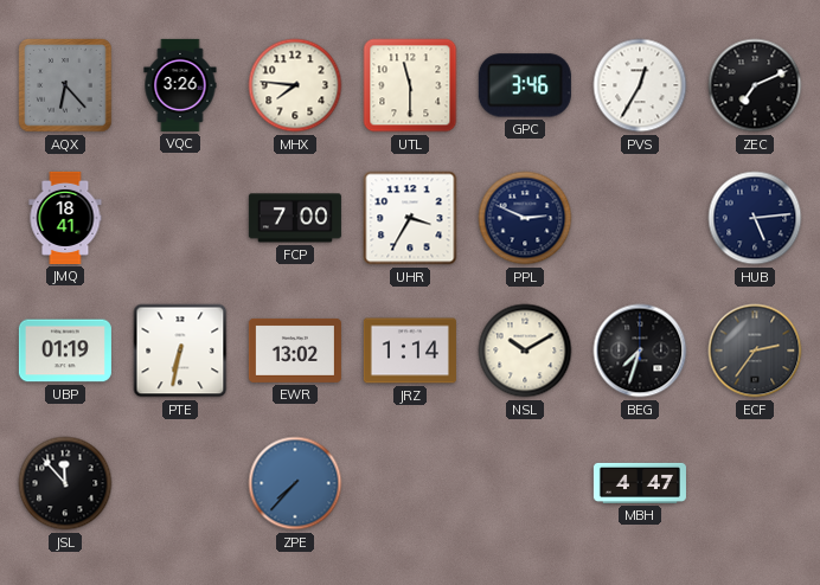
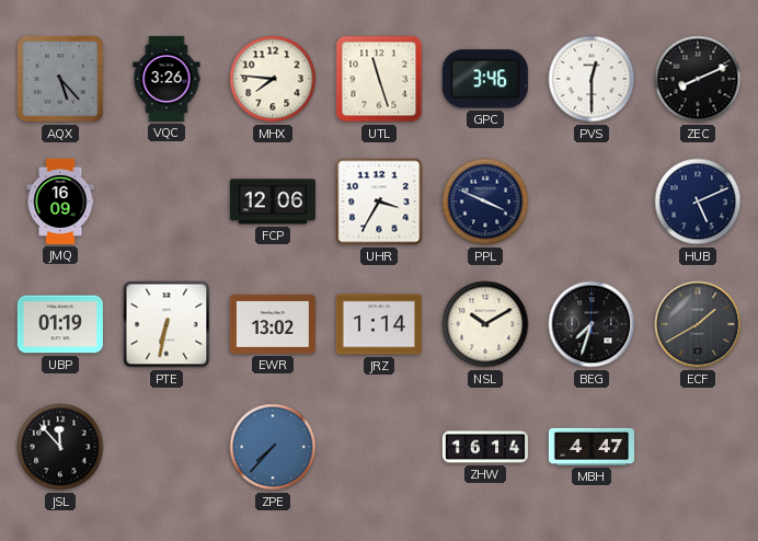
AQX: 6:23 -> 5:23 (60, 79)
UTL: 11:30 -> 11:27 (379, 79)
PVS: 12:35 -> 12:30 (592, 79)
ZEC: 7:11 -> 8:11 (698, 79)
JMQ: 18:41 -> 16:09 (60, 202)
FCP: 7:00 -> 12:06 (273, 202)
PPL: 2:49 -> 3:49 (485, 202)
HUB: 5:14 -> 5:11 (698, 202)
ECF: 2:36 -> 1:40 (698, 324)
ZHW: none -> 16:14 (485, 447)
